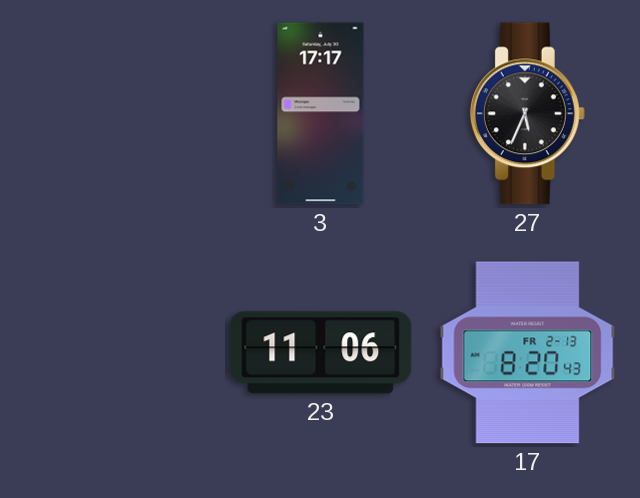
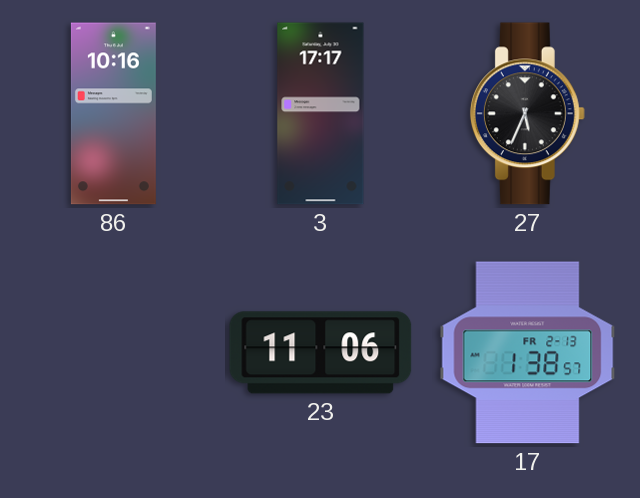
86: none -> 10:16 (113, 114)
17: 8:20 -> 1:38 (528, 353)
